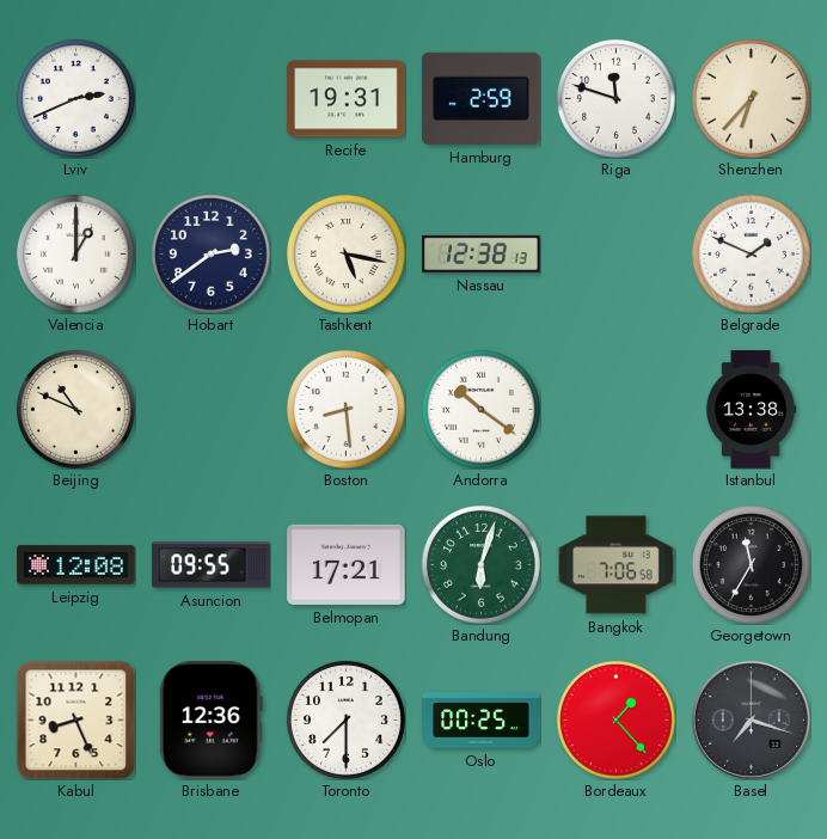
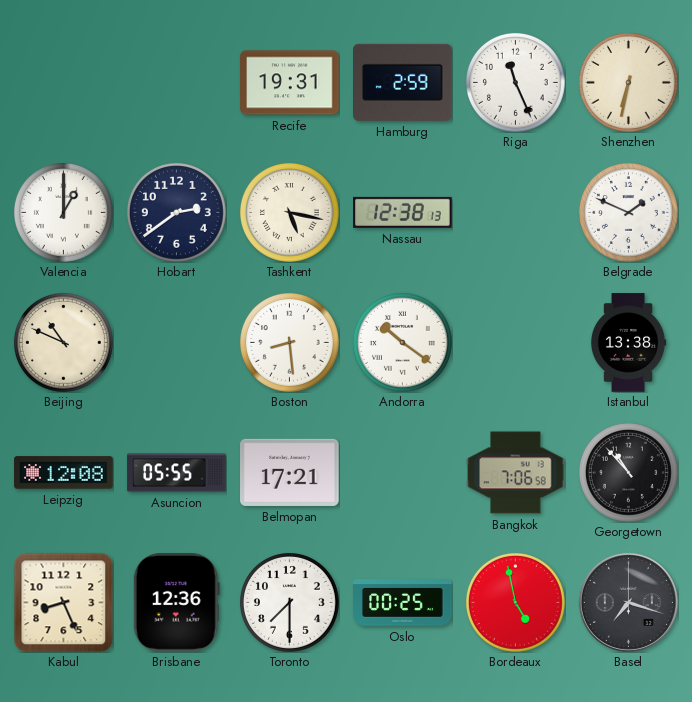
Lviv: 2:41 -> none (75, 98)
Riga: 11:48 -> 11:26 (515, 82)
Shenzhen: 6:37 -> 6:32 (628, 82)
Asuncion: 09:55 -> 05:55 (177, 473)
Bandung: 6:03 -> none (480, 564)
Georgetown: 11:35 -> 10:53 (628, 472)
Bordeaux: 1:23 -> 4:58 (515, 602)
